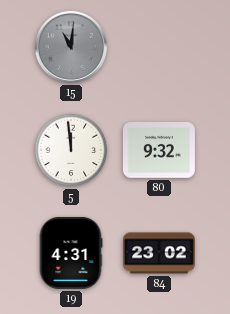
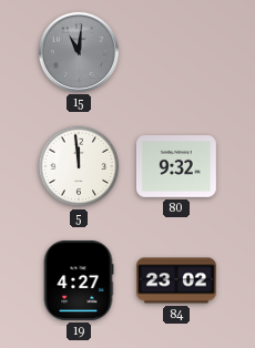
19: 4:31 -> 4:27 (79, 280)
